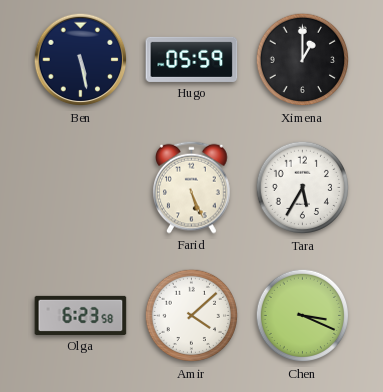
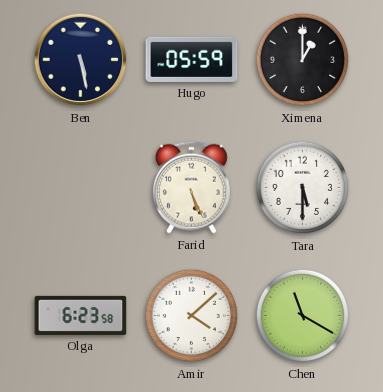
Tara: 5:35 -> 5:30 (303, 188)
Chen: 3:19 -> 11:20 (303, 316)
